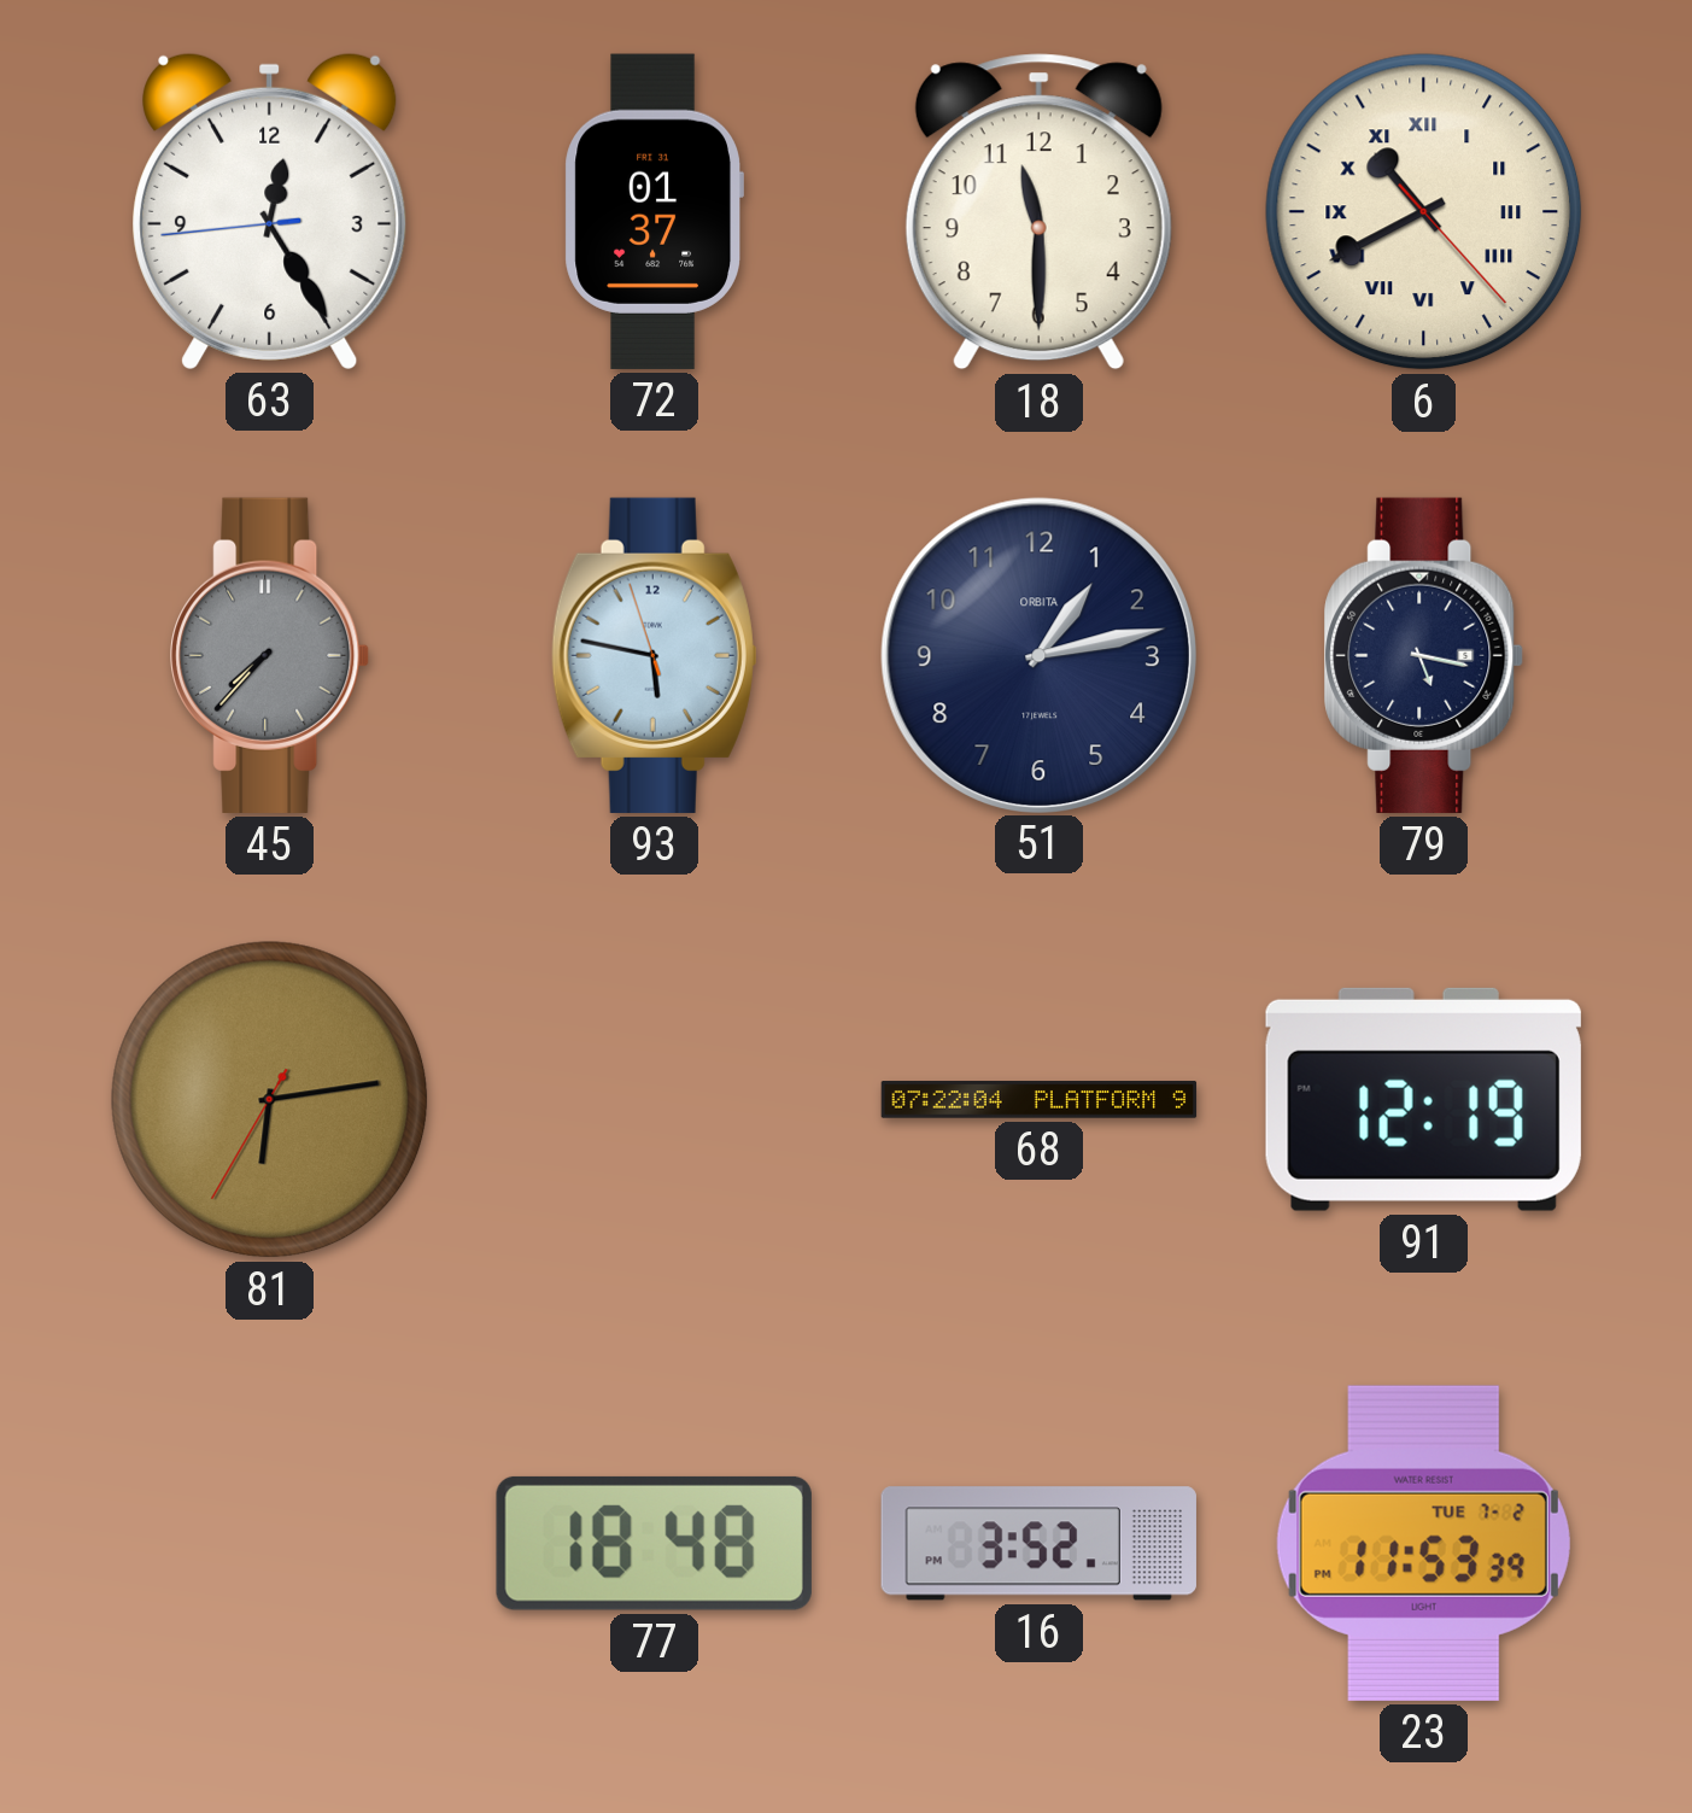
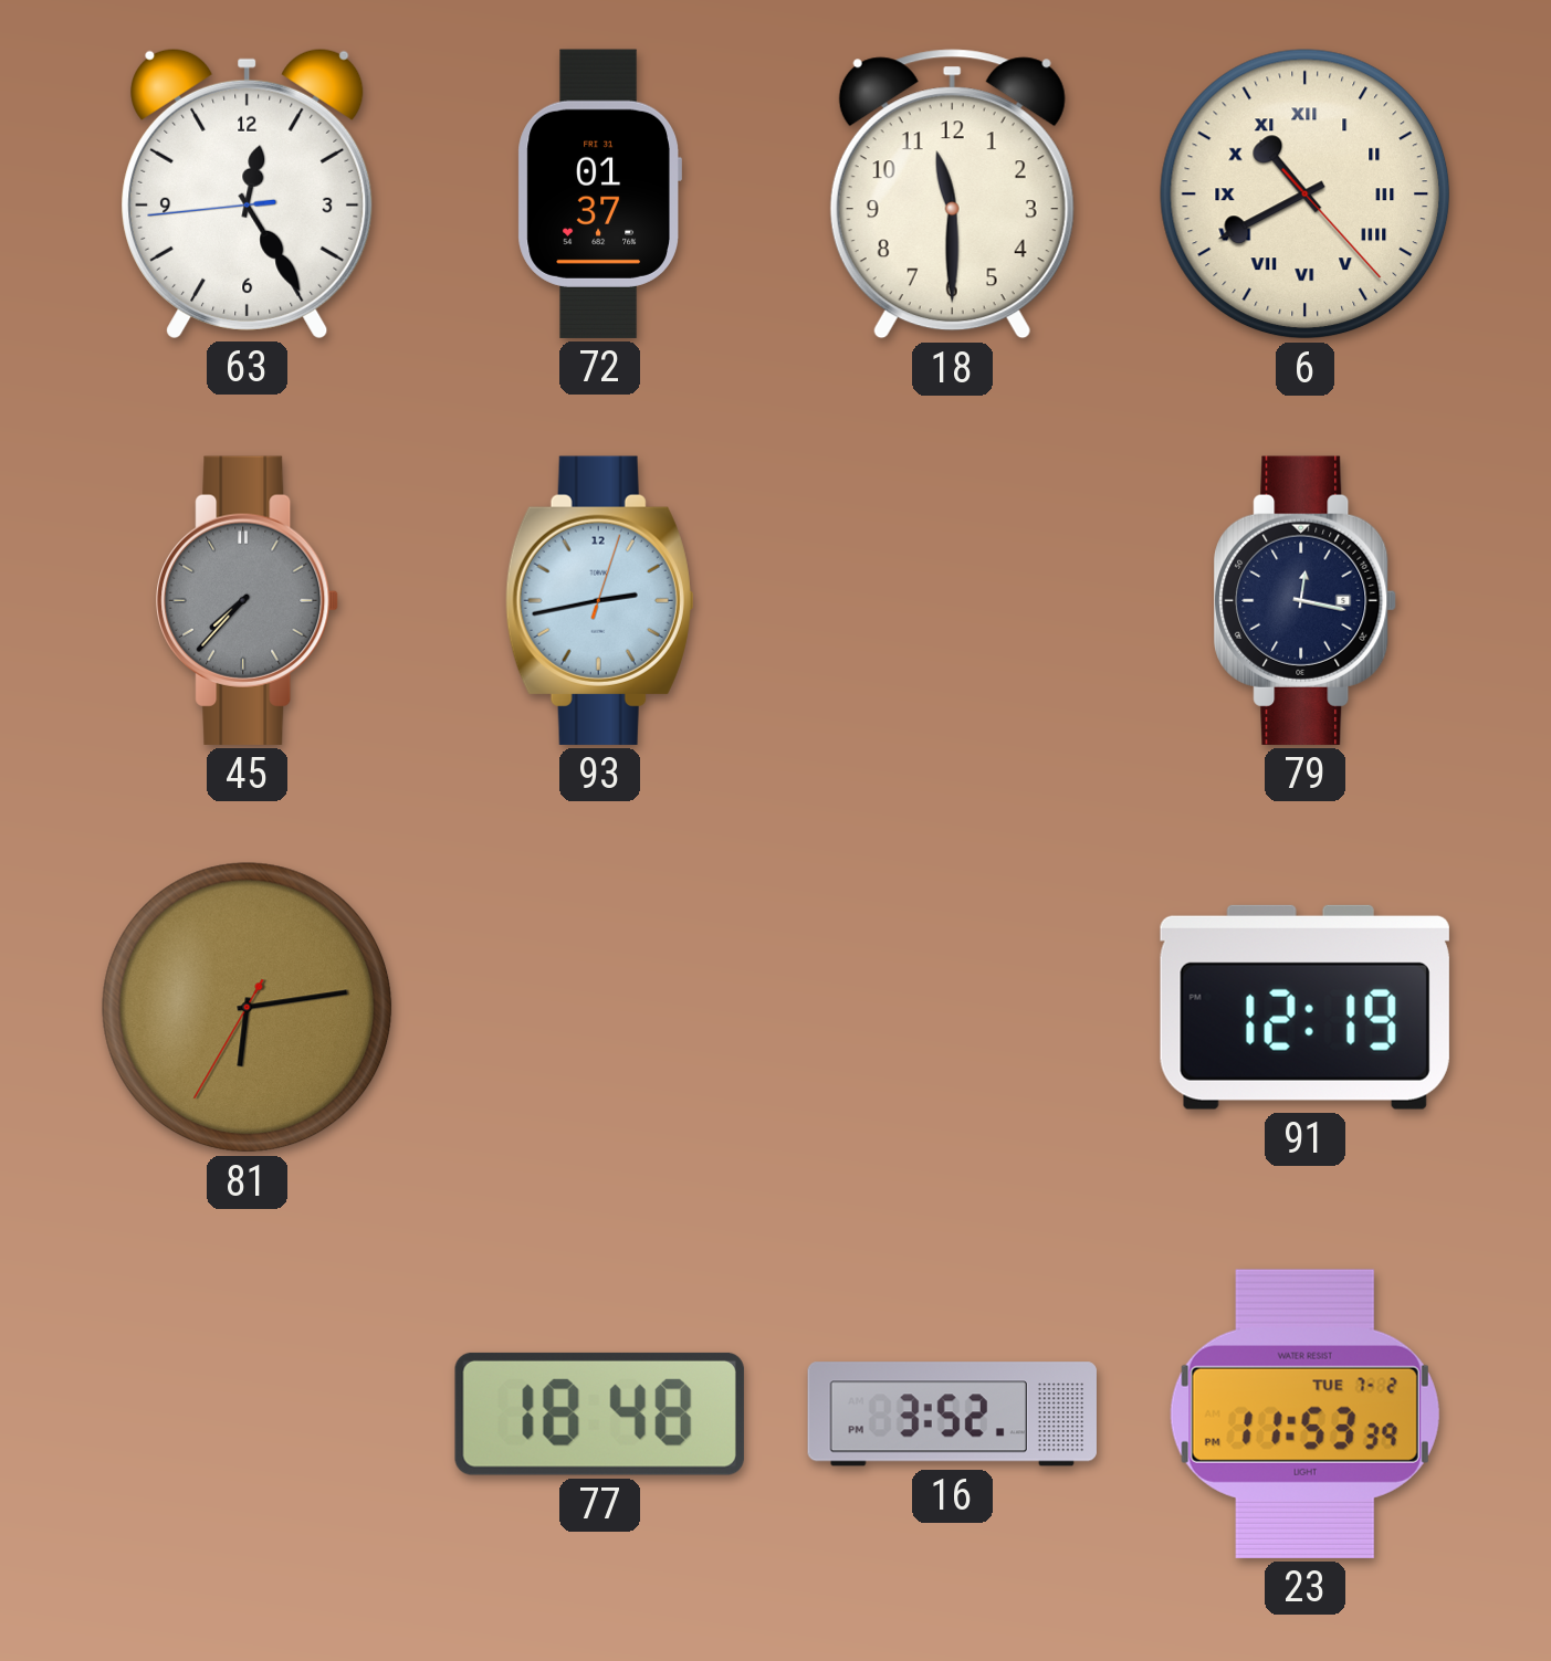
93: 5:46 -> 2:43 (599, 600)
51: 1:13 -> none (1038, 655)
79: 5:17 -> 12:17 (1306, 600)
68: 07:22 -> none (1040, 1100)
